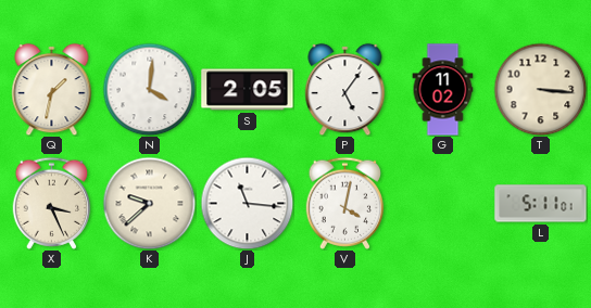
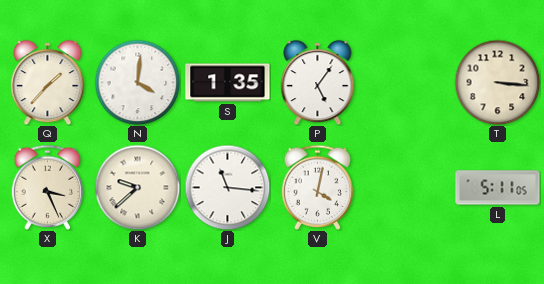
Q: 1:32 -> 1:37 (48, 82)
S: 2:05 -> 1:35 (228, 83)
G: 11:02 -> none (443, 90)
L: 5:11:01 -> 5:11:05 (498, 188)
